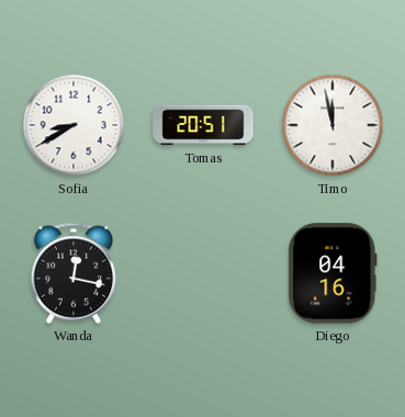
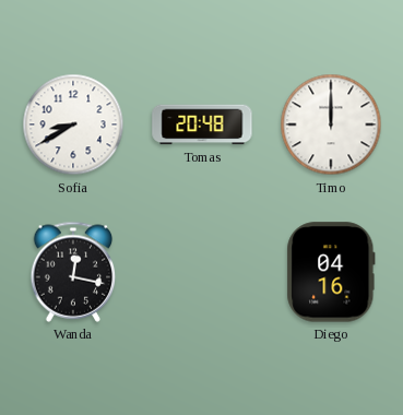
Tomas: 20:51 -> 20:48 (202, 124)
Timo: 11:58 -> 12:00 (331, 124)
